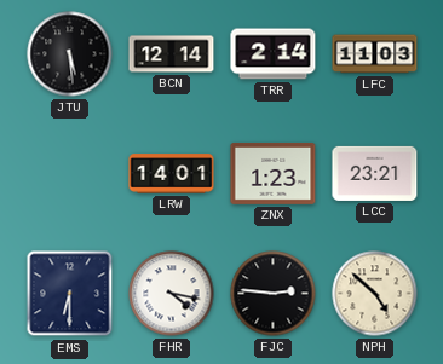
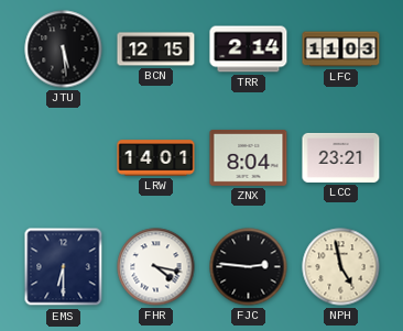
BCN: 12:14 -> 12:15 (156, 49)
ZNX: 1:23 -> 8:04 (249, 157)
NPH: 4:52 -> 4:58 (341, 267)
